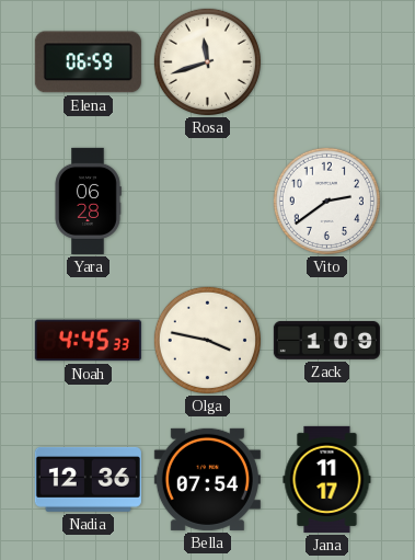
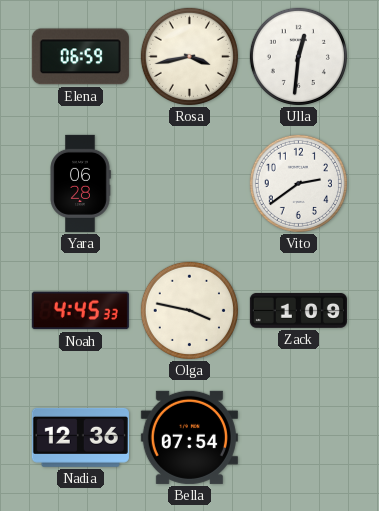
Rosa: 11:42 -> 3:43 (189, 56)
Ulla: none -> 12:31 (298, 56)
Jana: 11:17 -> none (327, 479)
